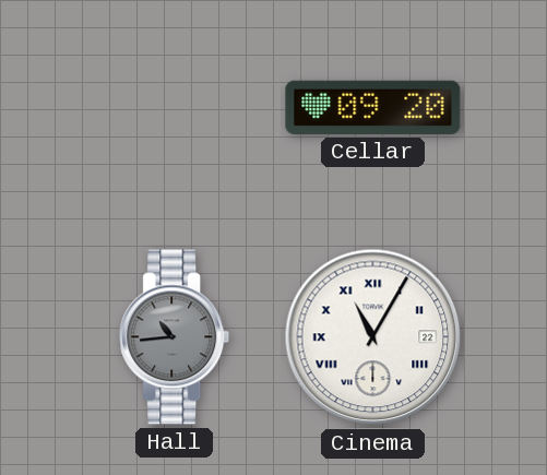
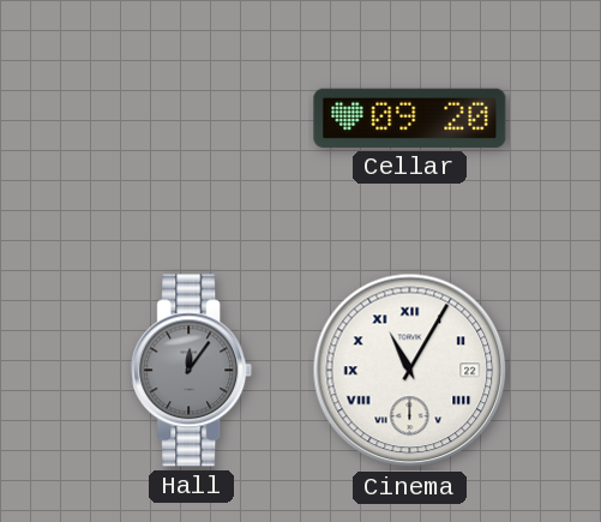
Hall: 10:44 -> 12:06 (192, 371)
